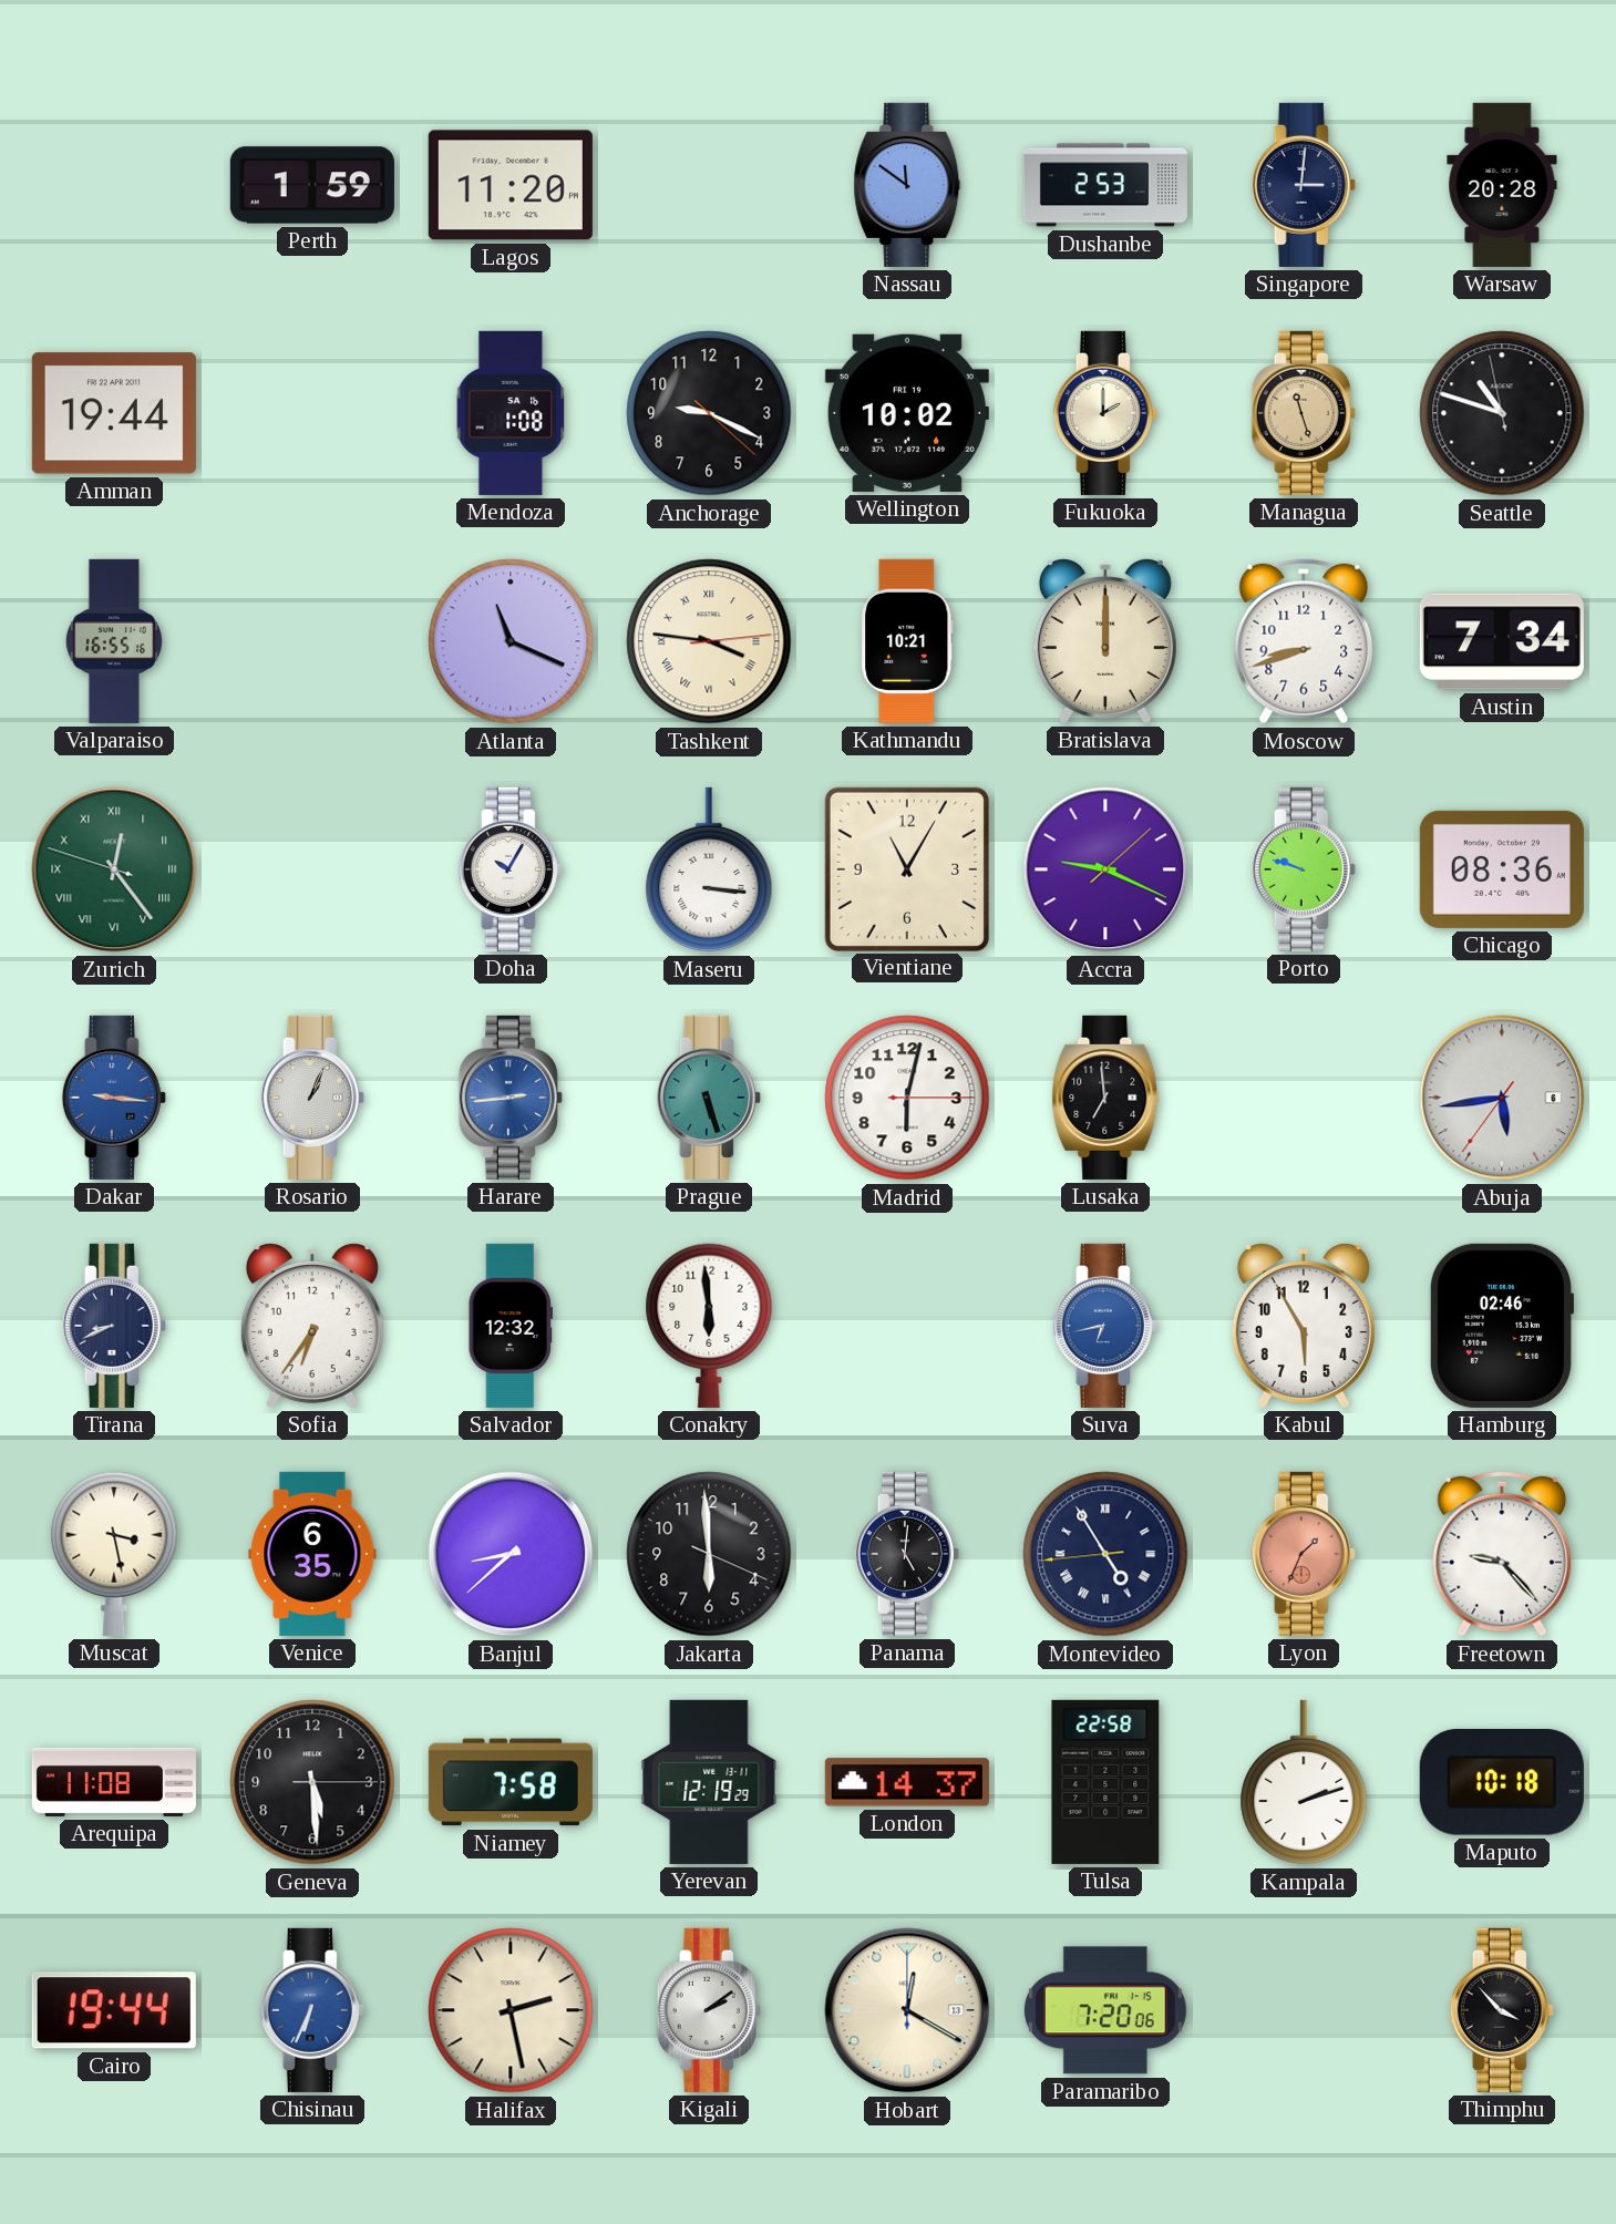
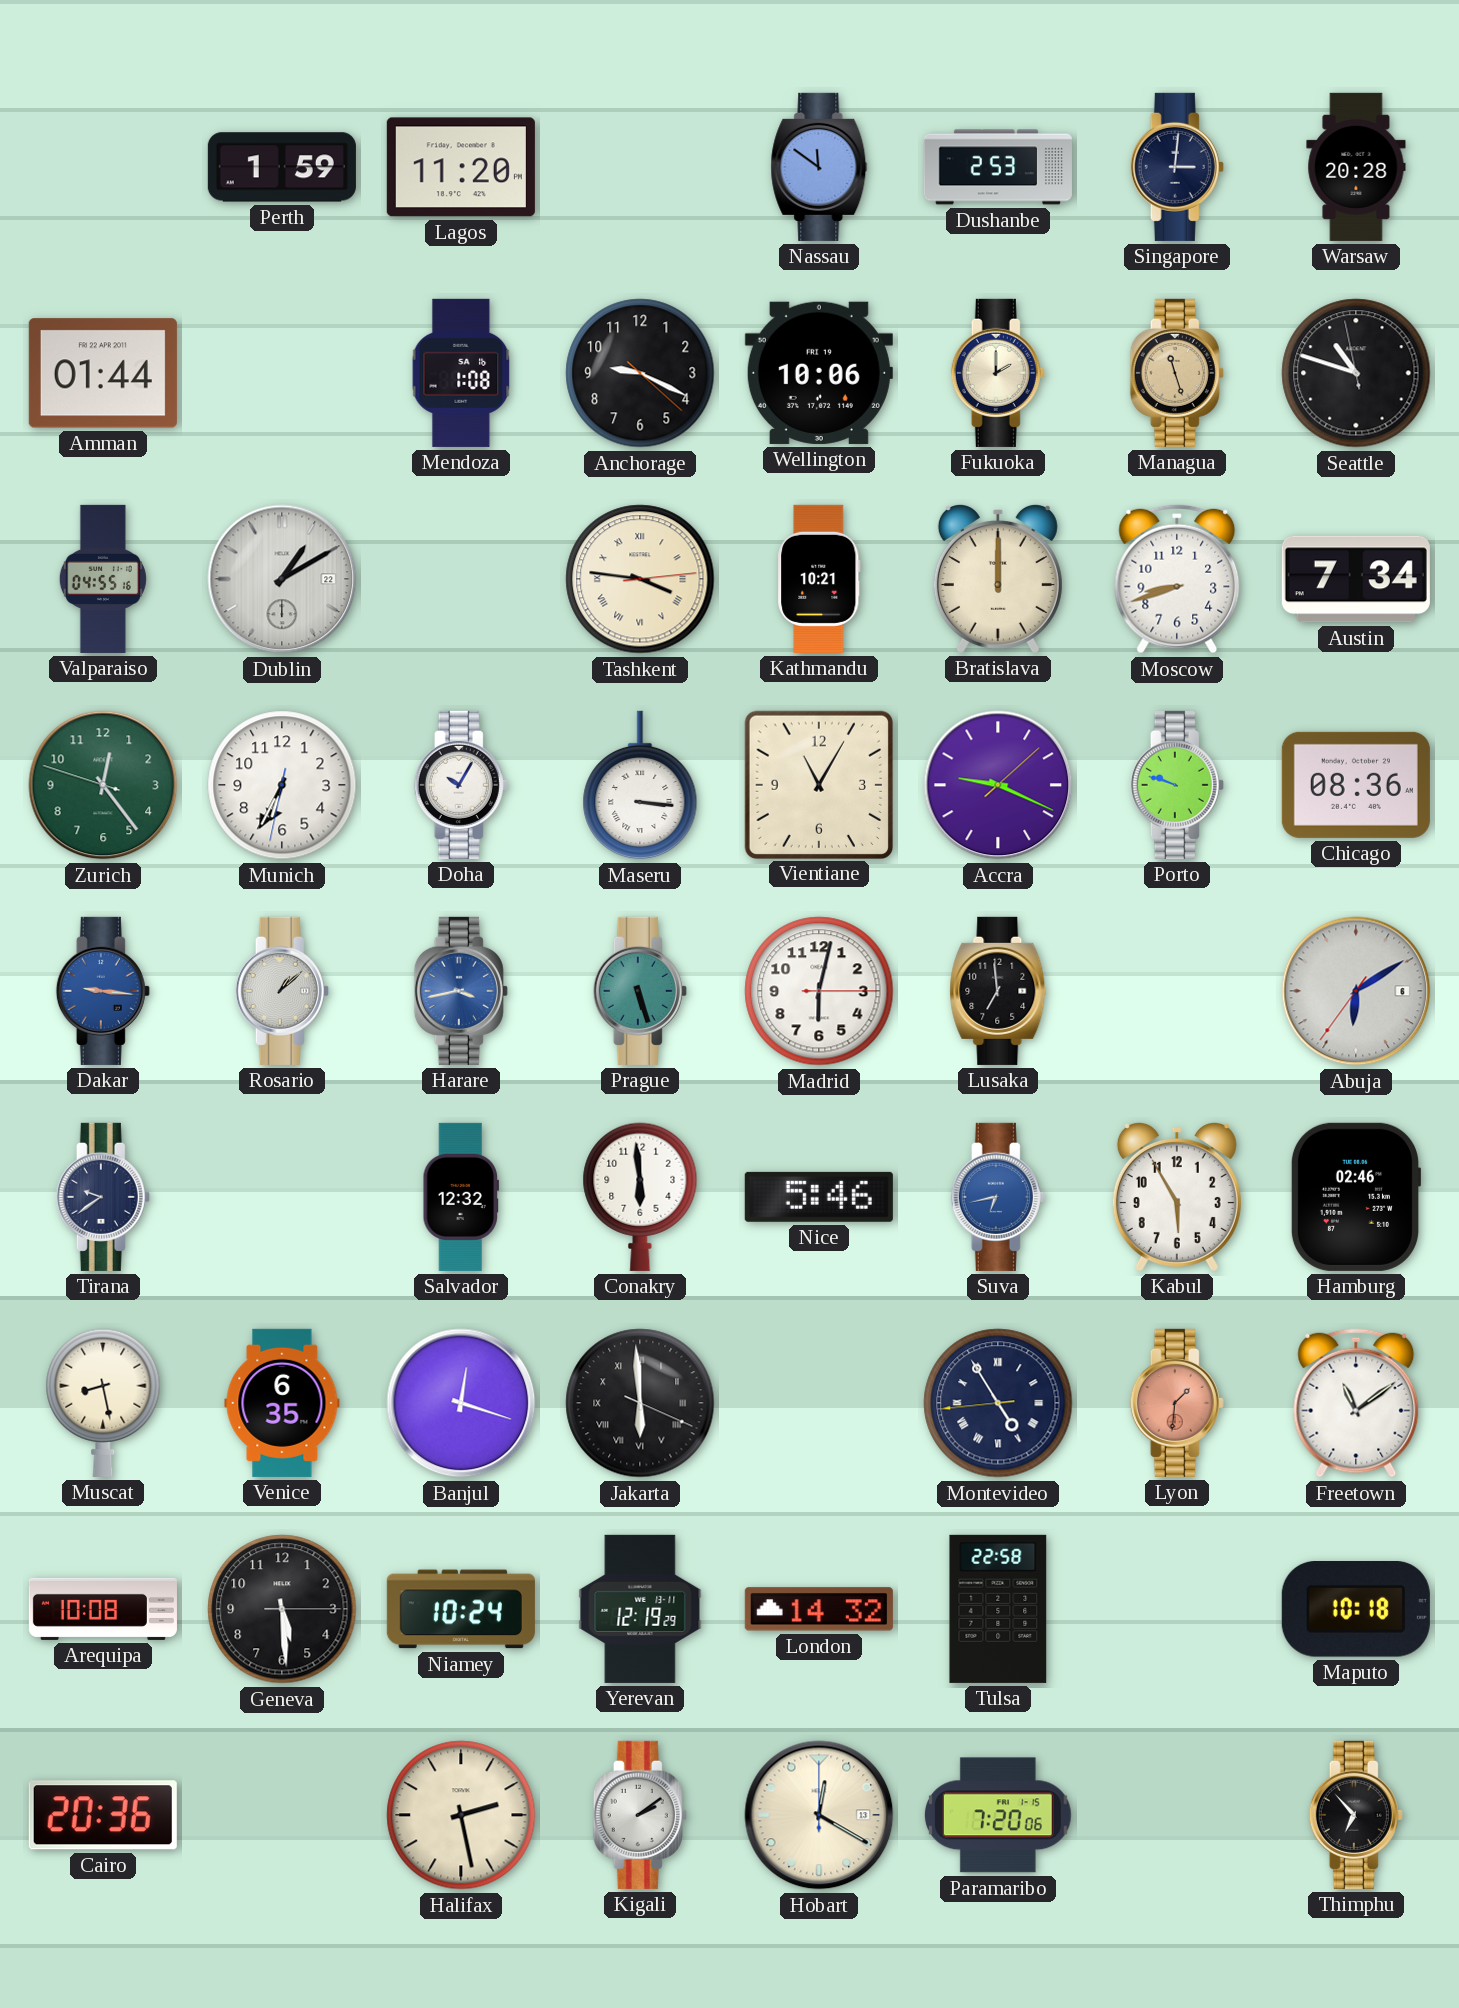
Amman: 19:44 -> 01:44 (103, 373)
Wellington: 10:02 -> 10:06 (819, 373)
Valparaiso: 16:55 -> 04:55 (103, 579)
Dublin: none -> 1:10 (282, 579)
Atlanta: 11:19 -> none (511, 641)
Zurich numerals: Roman -> Arabic (103, 785)
Munich: none -> 6:34 (282, 785)
Rosario: 1:04 -> 1:08 (282, 991)
Harare: 2:44 -> 3:43 (461, 991)
Abuja: 5:43 -> 6:09 (1356, 991)
Tirana: 8:41 -> 9:39 (103, 1197)
Sofia: 6:36 -> none (312, 1325)
Nice: none -> 5:46 (819, 1197)
Muscat: 3:28 -> 8:28 (103, 1403)
Banjul: 8:38 -> 12:18 (461, 1403)
Jakarta numerals: Arabic -> Roman (640, 1403)
Panama: 5:01 -> none (907, 1554)
Lyon: 1:34 -> 1:31 (1177, 1403)
Freetown: 9:23 -> 11:09 (1356, 1403)
Arequipa: 11:08 -> 10:08 (103, 1609)
Niamey: 7:58 -> 10:24 (461, 1609)
London: 14:37 -> 14:32 (819, 1609)
Kampala: 2:12 -> none (1304, 1782)
Cairo: 19:44 -> 20:36 (103, 1815)
Chisinau: 6:34 -> none (312, 2010)
Thimphu: 3:53 -> 6:53 (1356, 1815)
